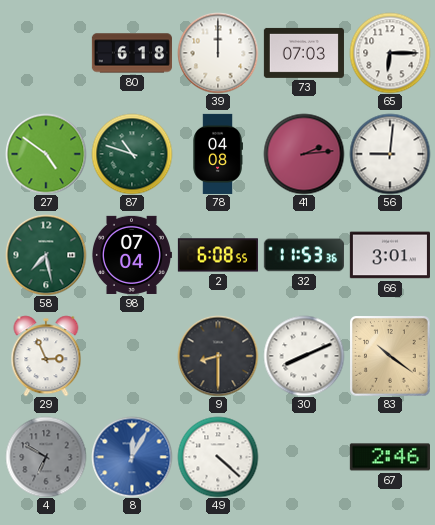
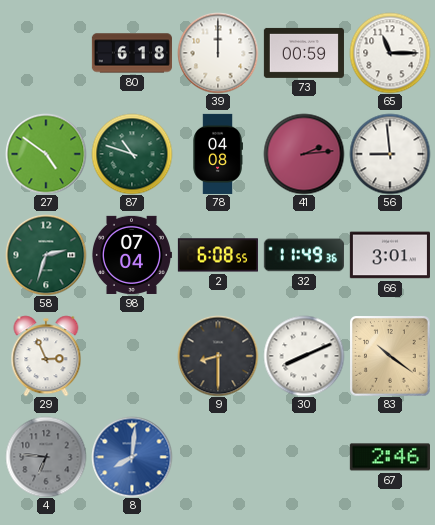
73: 07:03 -> 00:59 (304, 53)
65: 6:15 -> 11:15 (390, 53)
56: 9:01 -> 8:59 (390, 154)
58: 7:28 -> 2:33 (46, 255)
32: 11:53 -> 11:49 (304, 255)
4: 6:50 -> 6:46 (46, 457)
8: 12:05 -> 8:01 (132, 457)
49: 4:22 -> none (218, 457)
